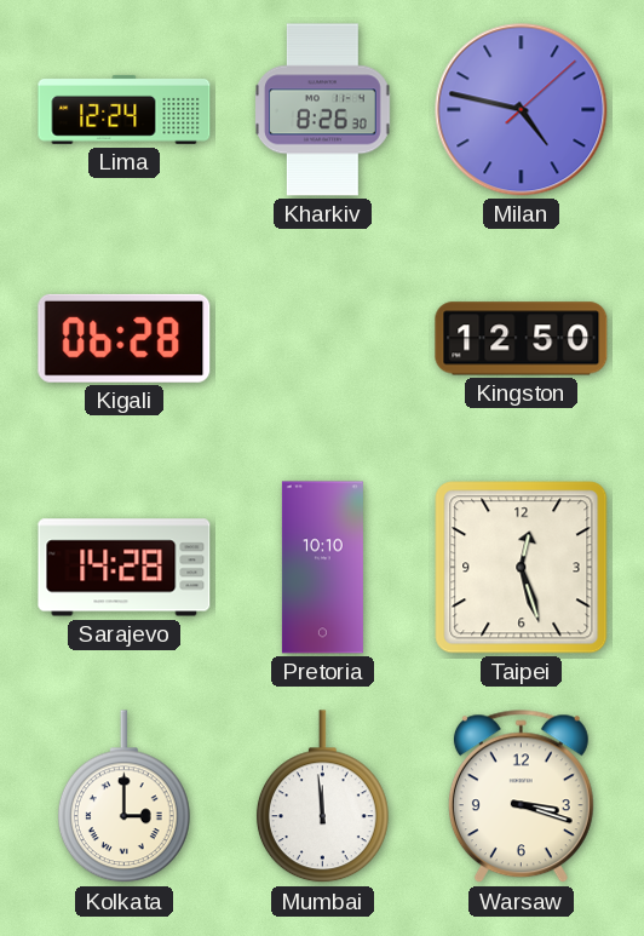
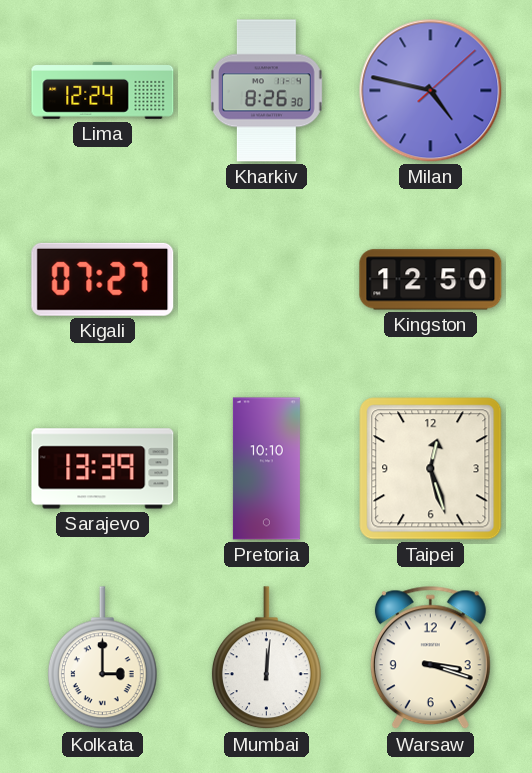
Kigali: 06:28 -> 07:27 (103, 279)
Sarajevo: 14:28 -> 13:39 (103, 469)
Mumbai: 11:59 -> 12:01 (266, 658)
